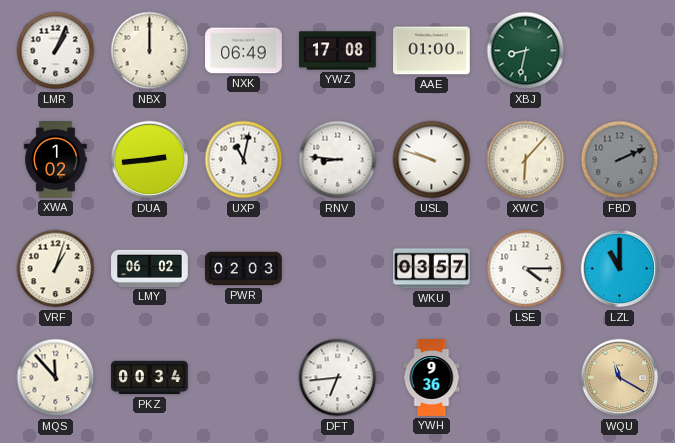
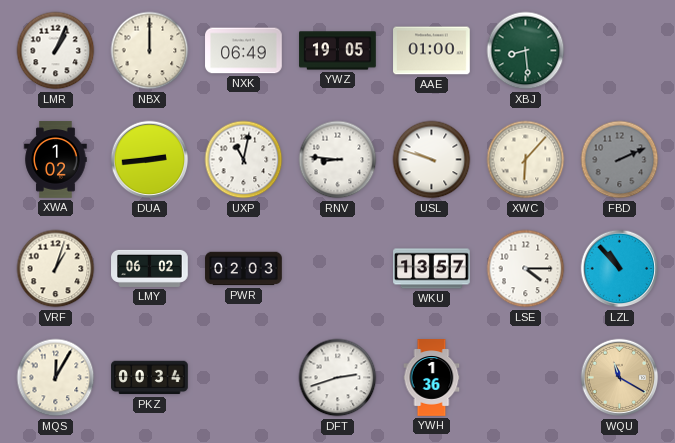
YWZ: 17:08 -> 19:05 (338, 51)
XBJ: 8:32 -> 8:29 (526, 51)
WKU: 03:57 -> 13:57 (432, 269)
LZL: 11:00 -> 10:53 (620, 269)
MQS: 11:53 -> 12:05 (56, 378)
DFT: 6:44 -> 2:42 (338, 378)
YWH: 9:36 -> 1:36 (432, 378)
